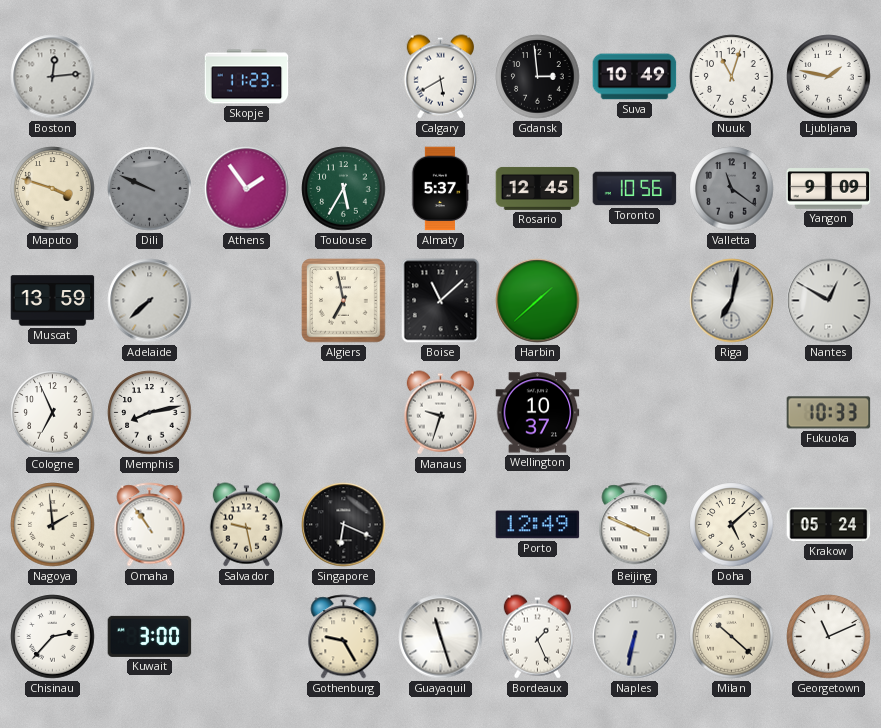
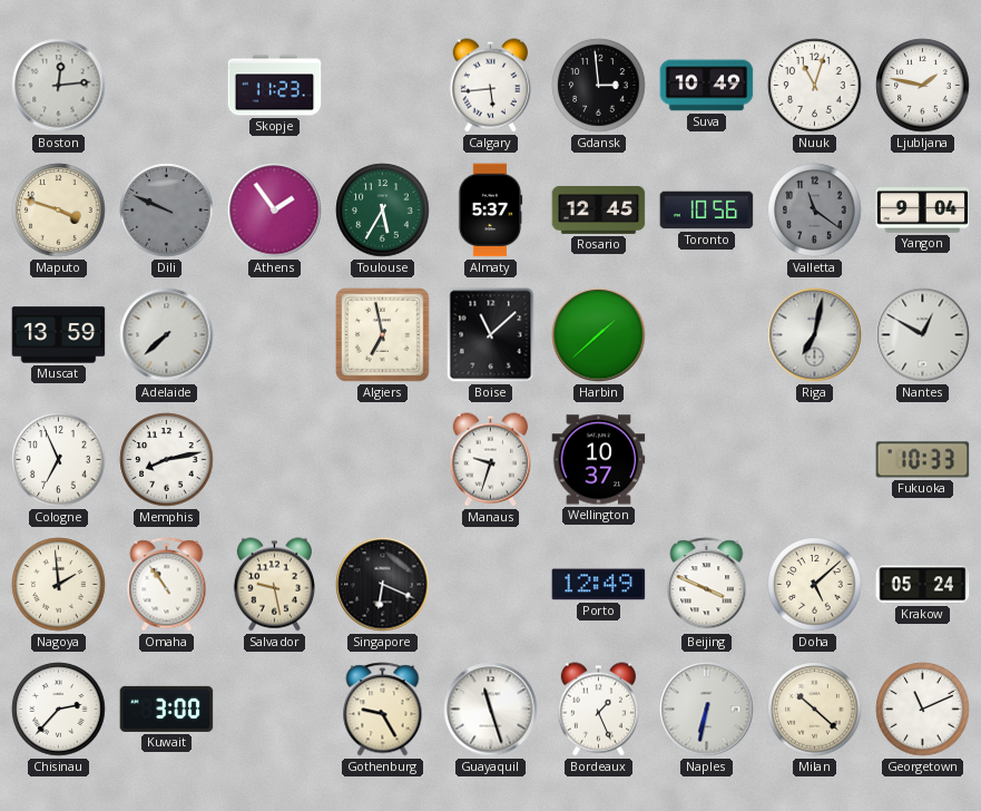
Calgary: 5:40 -> 5:44 (490, 86)
Yangon: 9:09 -> 9:04 (923, 211)
